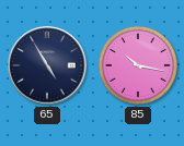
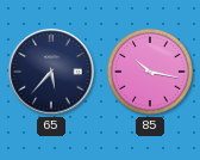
65: 4:55 -> 5:37 (51, 72)
